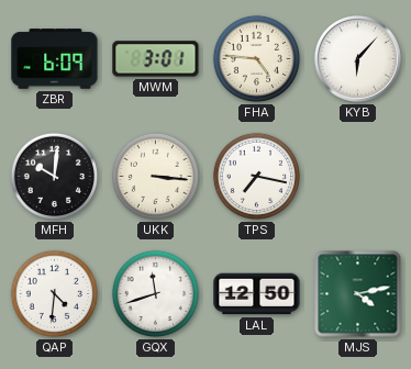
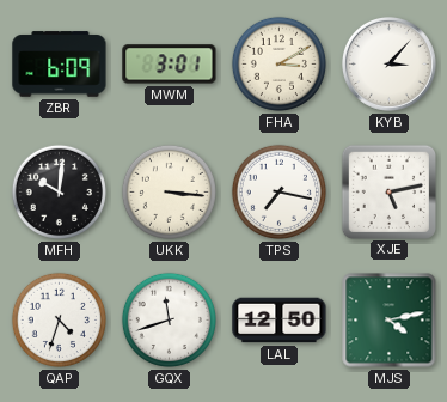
FHA: 4:46 -> 3:10 (278, 63)
KYB: 6:07 -> 3:07 (388, 63)
XJE: none -> 5:13 (388, 191)
QAP: 4:31 -> 4:33 (59, 319)
